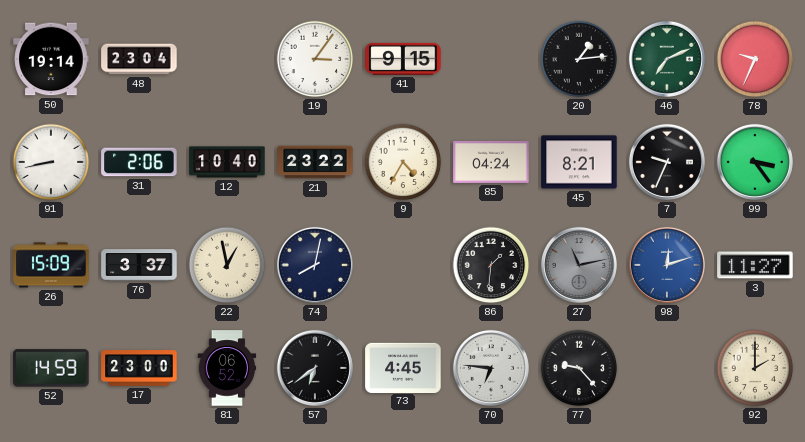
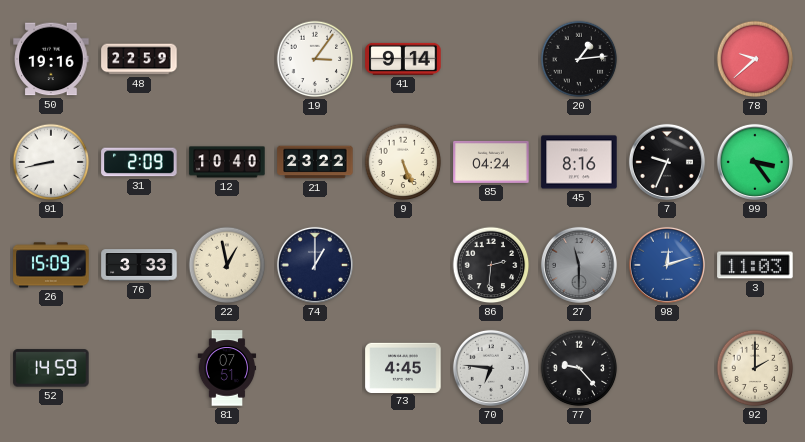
50: 19:14 -> 19:16 (51, 59)
48: 23:04 -> 22:59 (139, 59)
41: 9:15 -> 9:14 (403, 59)
46: 7:11 -> none (667, 59)
78: 9:34 -> 9:38 (755, 59)
31: 2:06 -> 2:09 (139, 162)
9: 4:35 -> 5:26 (403, 162)
45: 8:21 -> 8:16 (579, 162)
76: 3:37 -> 3:33 (139, 265)
74: 8:02 -> 1:00 (315, 265)
86: 1:31 -> 2:31 (491, 265)
27: 11:13 -> 11:30 (579, 265)
3: 11:27 -> 11:03 (755, 265)
17: 23:00 -> none (139, 368)
81: 06:52 -> 07:51 (227, 368)
57: 6:39 -> none (315, 368)
